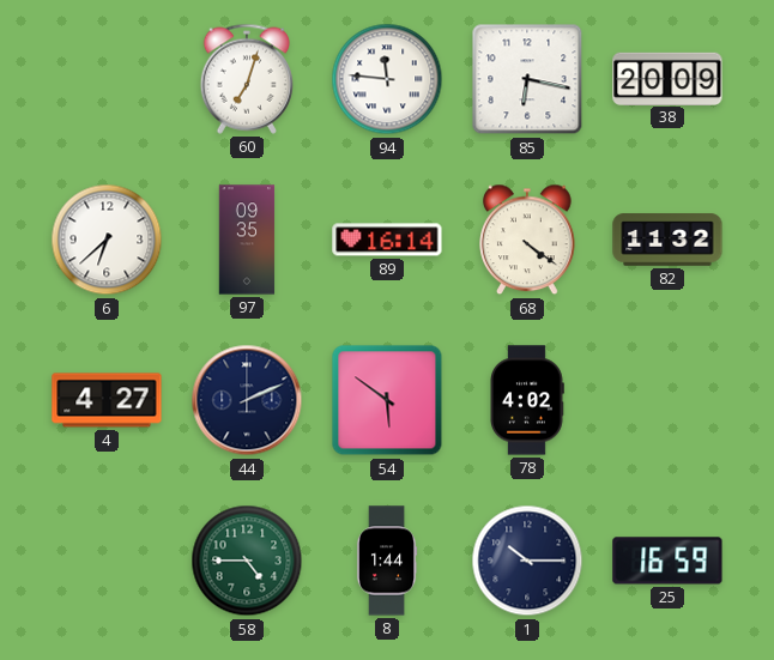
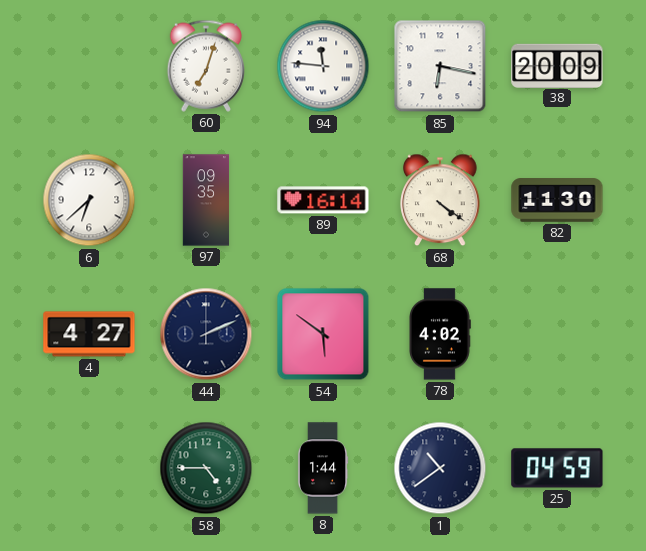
82: 11:32 -> 11:30 (557, 200)
1: 10:15 -> 10:39 (440, 468)
25: 16:59 -> 04:59 (557, 468)
